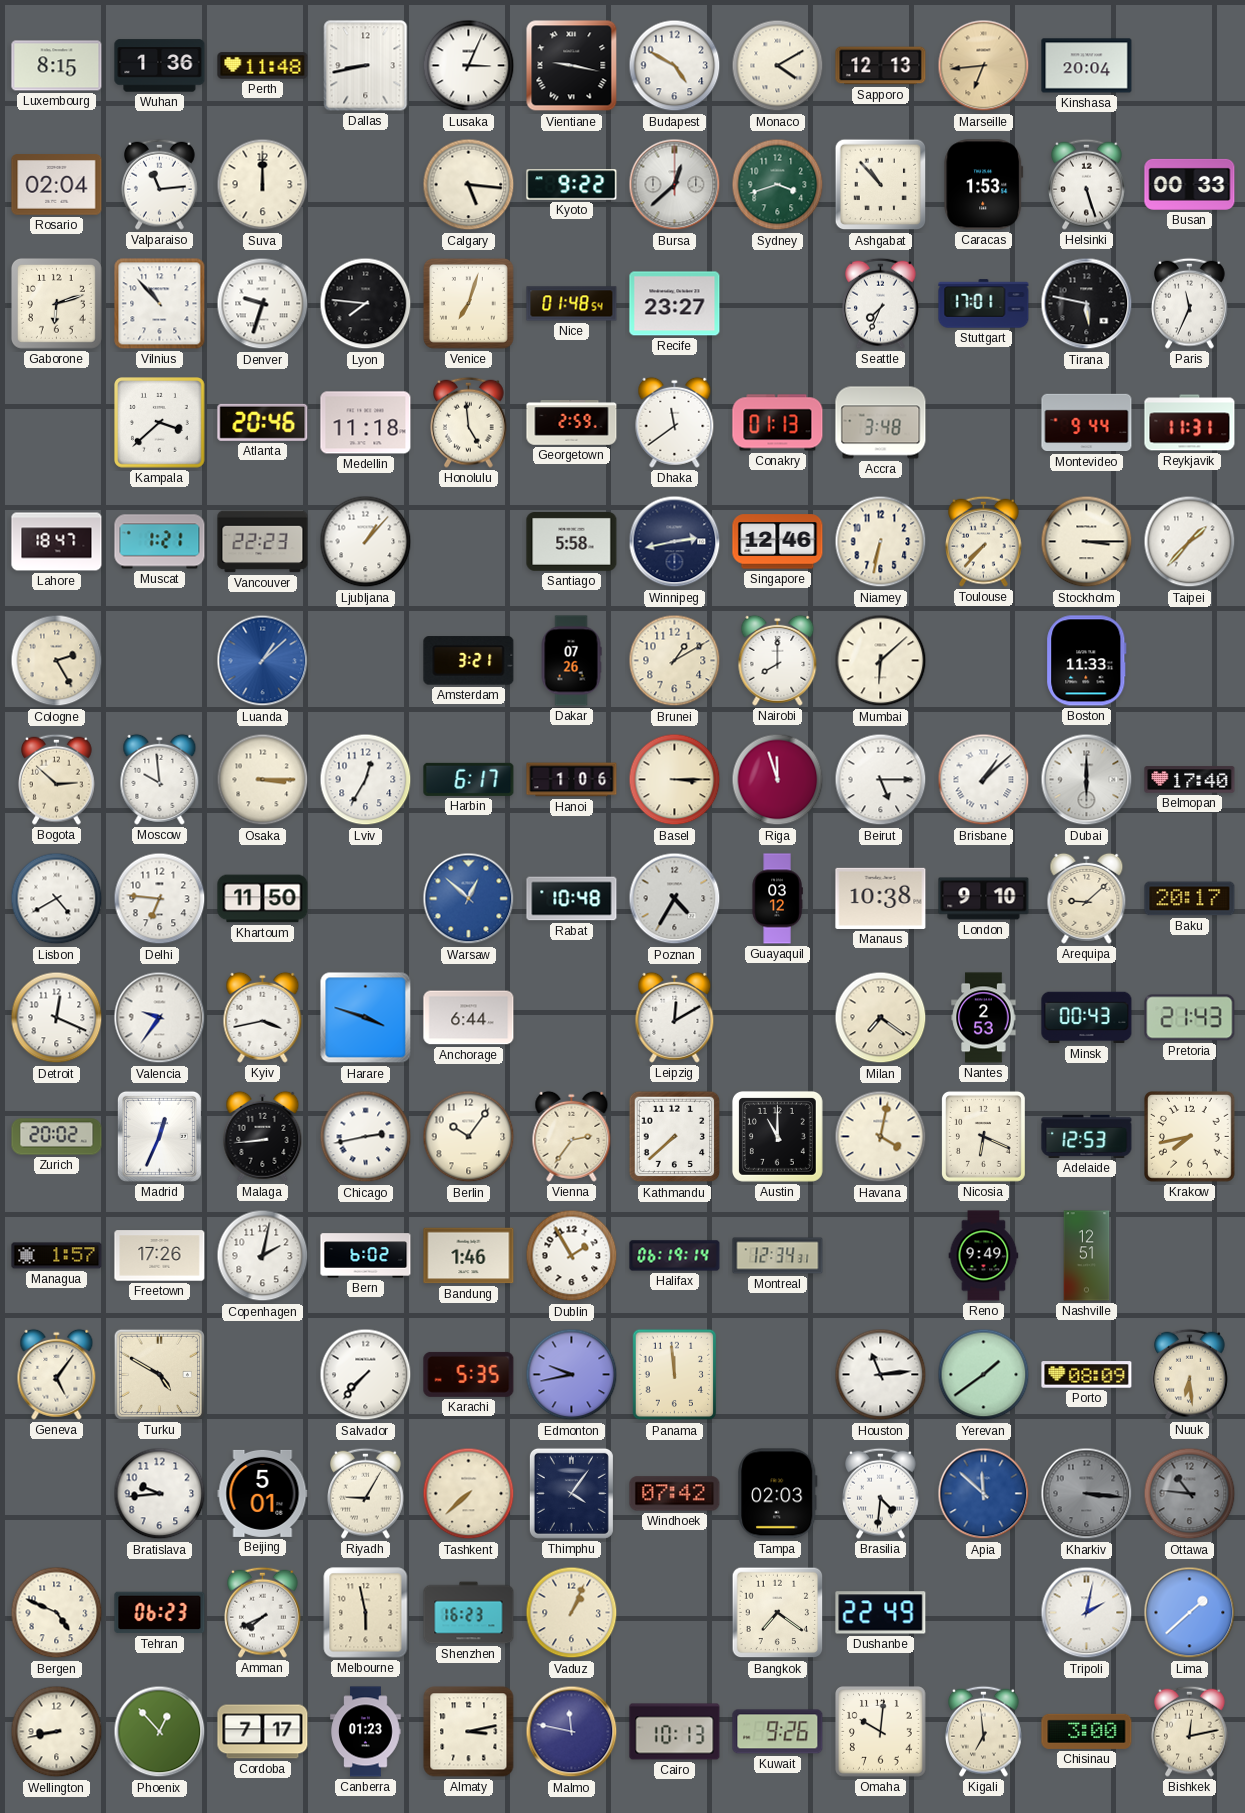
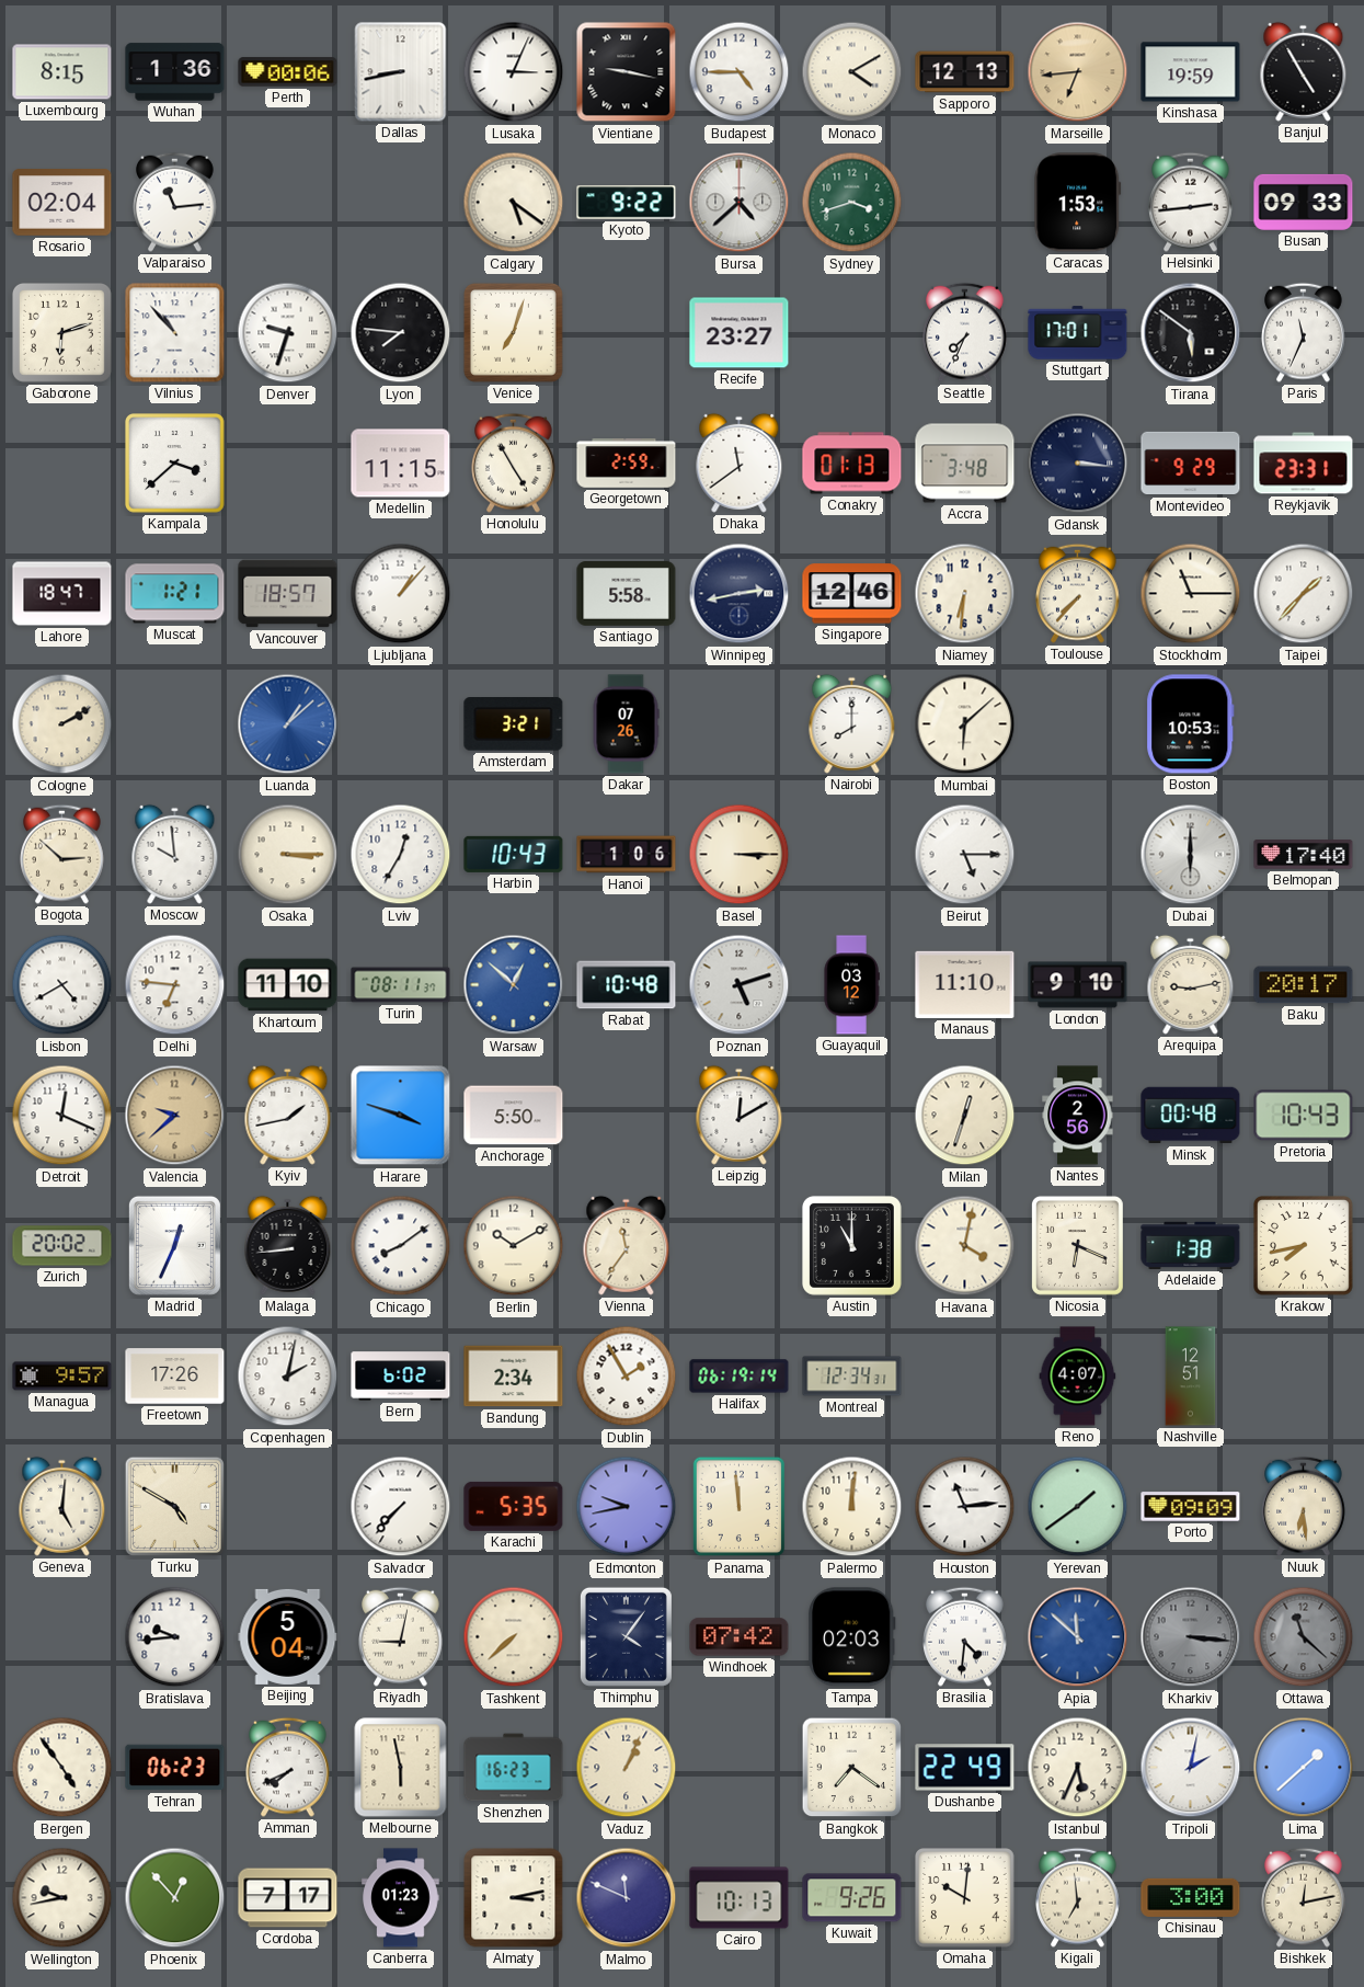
Perth: 11:48 -> 00:06 (288, 72)
Budapest: 4:50 -> 4:45 (740, 72)
Kinshasa: 20:04 -> 19:59 (1191, 72)
Banjul: none -> 4:55 (1304, 71)
Suva: 12:00 -> none (263, 185)
Calgary: 5:16 -> 5:21 (514, 203)
Bursa: 12:38 -> 4:38 (740, 203)
Ashgabat: 10:53 -> none (881, 185)
Helsinki: 5:27 -> 2:44 (1191, 202)
Busan: 00:33 -> 09:33 (1304, 202)
Nice: 01:48 -> none (572, 304)
Tirana: 5:47 -> 5:51 (1191, 333)
Atlanta: 20:46 -> none (263, 422)
Medellin: 11:18 -> 11:15 (401, 464)
Honolulu: 4:59 -> 4:55 (514, 463)
Gdansk: none -> 3:16 (1078, 464)
Montevideo: 9:44 -> 9:29 (1191, 464)
Reykjavik: 11:31 -> 23:31 (1304, 464)
Vancouver: 22:23 -> 18:57 (288, 594)
Niamey: 6:32 -> 6:31 (965, 594)
Stockholm: 3:15 -> 11:15 (1191, 594)
Cologne: 2:25 -> 2:10 (62, 724)
Brunei: 1:10 -> none (675, 661)
Boston: 11:33 -> 10:53 (1191, 724)
Harbin: 6:17 -> 10:43 (514, 854)
Riga: 11:57 -> none (778, 780)
Brisbane: 1:08 -> none (984, 780)
Khartoum: 11:50 -> 11:10 (288, 985)
Turin: none -> 08:11 (401, 985)
Poznan: 4:35 -> 5:12 (740, 985)
Manaus: 10:38 -> 11:10 (965, 984)
Arequipa: 9:08 -> 9:13 (1191, 984)
Valencia: 9:36 -> 9:38 (175, 1116)
Valencia dial: white -> champagne (175, 1116)
Kyiv: 3:43 -> 1:43 (288, 1115)
Anchorage: 6:44 -> 5:50 (514, 1116)
Milan: 7:21 -> 12:33 (965, 1116)
Nantes: 2:53 -> 2:56 (1078, 1116)
Minsk: 00:43 -> 00:48 (1191, 1116)
Pretoria: 21:43 -> 10:43 (1304, 1116)
Chicago: 2:43 -> 8:09 (401, 1246)
Berlin: 10:06 -> 10:10 (514, 1246)
Vienna: 2:36 -> 11:36 (627, 1245)
Kathmandu: 7:38 -> none (675, 1137)
Adelaide: 12:53 -> 1:38 (1191, 1245)
Managua: 1:57 -> 9:57 (62, 1377)
Bandung: 1:46 -> 2:34 (514, 1377)
Reno: 9:49 -> 4:07 (1078, 1377)
Geneva: 5:06 -> 5:01 (62, 1506)
Palermo: none -> 12:01 (852, 1507)
Porto: 08:09 -> 09:09 (1191, 1507)
Beijing: 5:01 -> 5:04 (288, 1636)
Riyadh: 9:05 -> 9:02 (401, 1636)
Ottawa: 10:46 -> 11:22 (1304, 1637)
Bergen: 4:49 -> 4:54 (62, 1768)
Istanbul: none -> 5:34 (1078, 1768)
Wellington: 8:43 -> 9:43 (62, 1898)
Malmo: 11:47 -> 11:49 (627, 1898)
